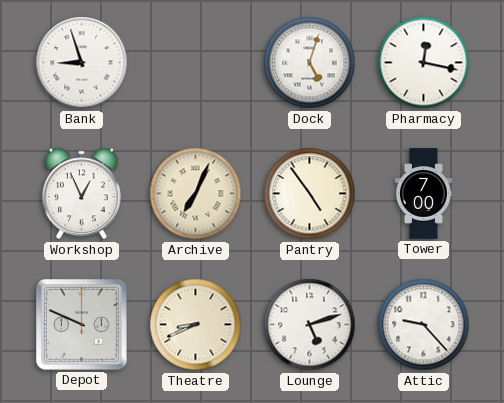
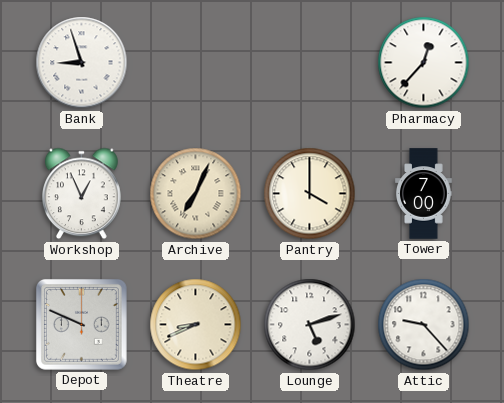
Dock: 5:03 -> none (310, 63)
Pharmacy: 12:17 -> 12:37 (424, 63)
Pantry: 4:54 -> 4:00 (310, 194)
